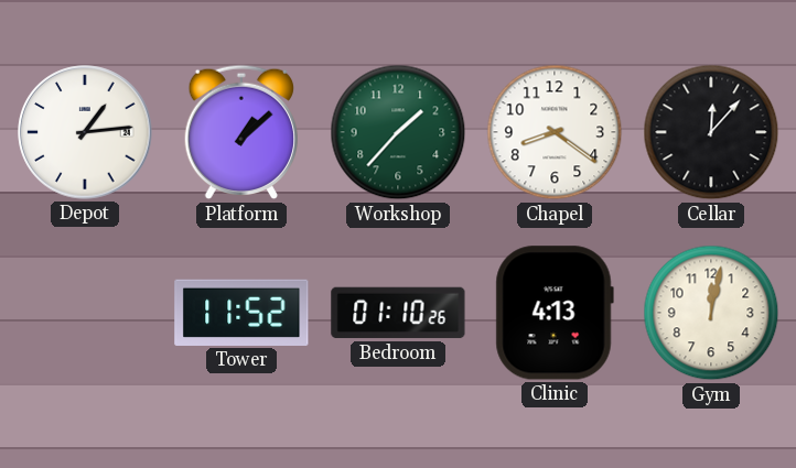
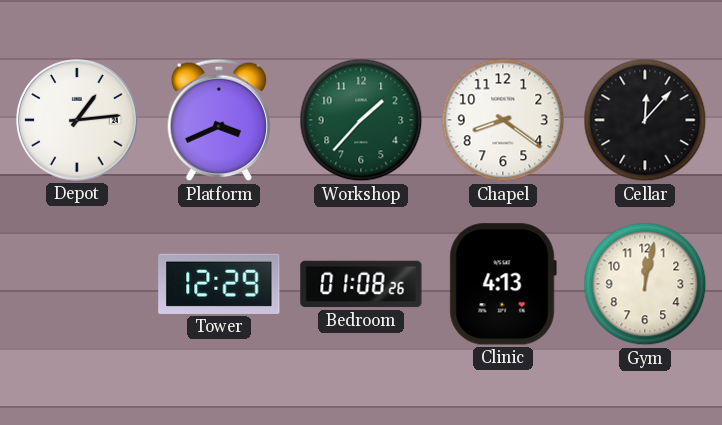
Platform: 1:08 -> 3:41 (218, 120)
Tower: 11:52 -> 12:29 (219, 284)
Bedroom: 01:10 -> 01:08 (361, 284)
